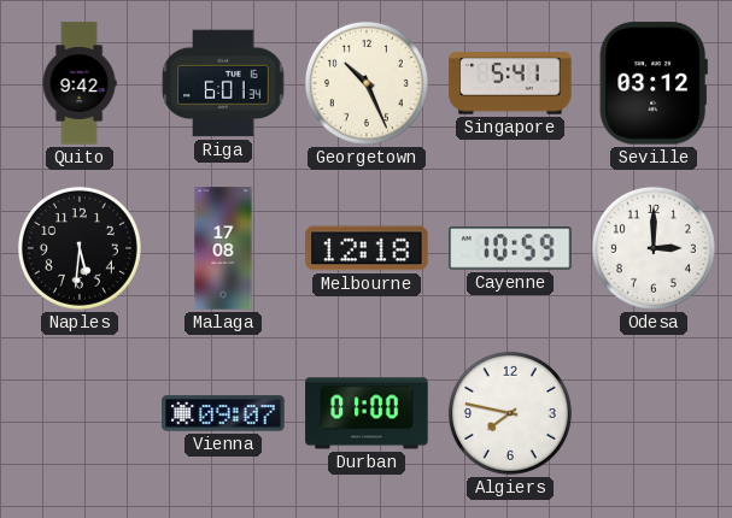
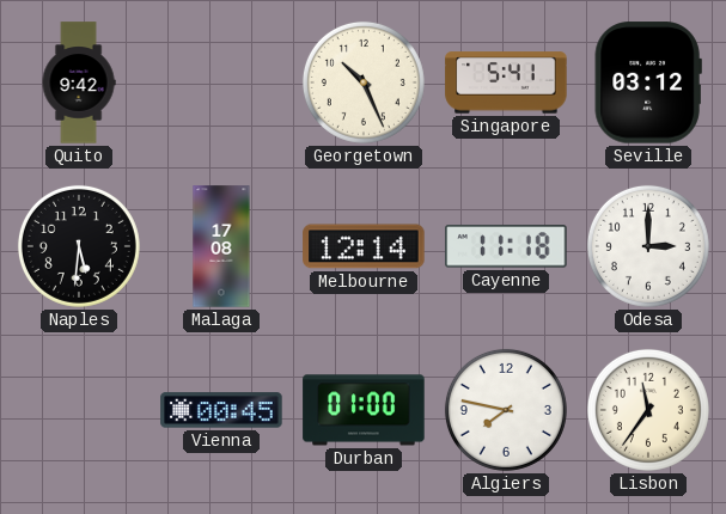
Riga: 6:01 -> none (223, 83)
Melbourne: 12:18 -> 12:14 (364, 246)
Cayenne: 10:59 -> 11:18 (506, 246)
Vienna: 09:07 -> 00:45 (221, 410)
Lisbon: none -> 11:36 (648, 410)
